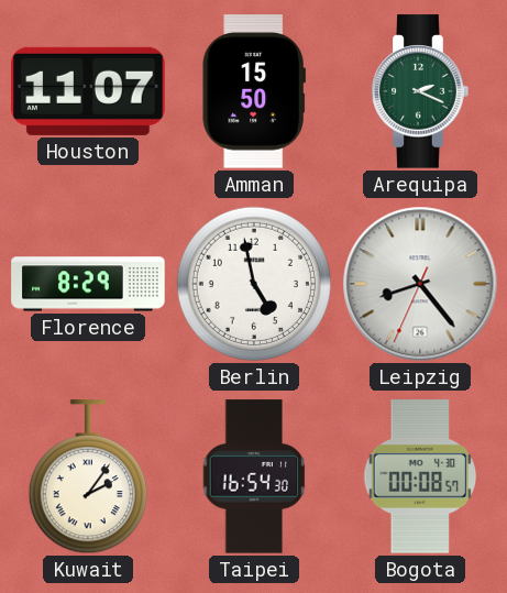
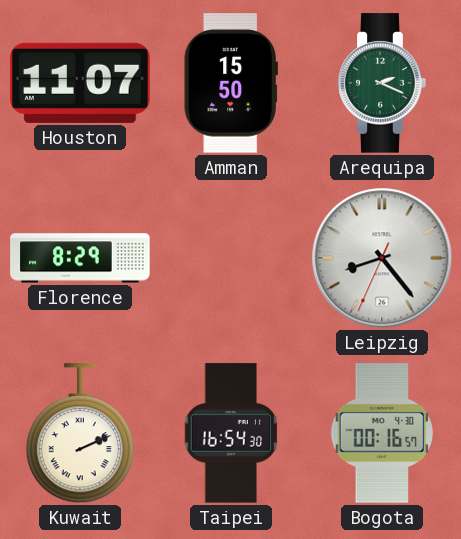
Berlin: 4:58 -> none (254, 284)
Kuwait: 2:06 -> 2:11 (80, 434)
Bogota: 00:08 -> 00:16 (382, 433)
